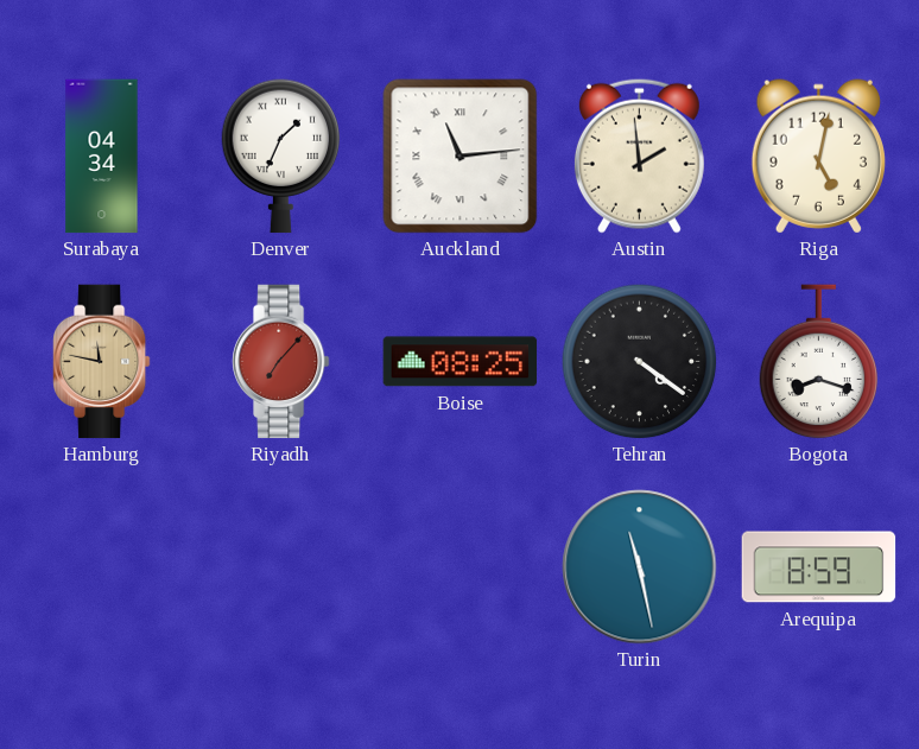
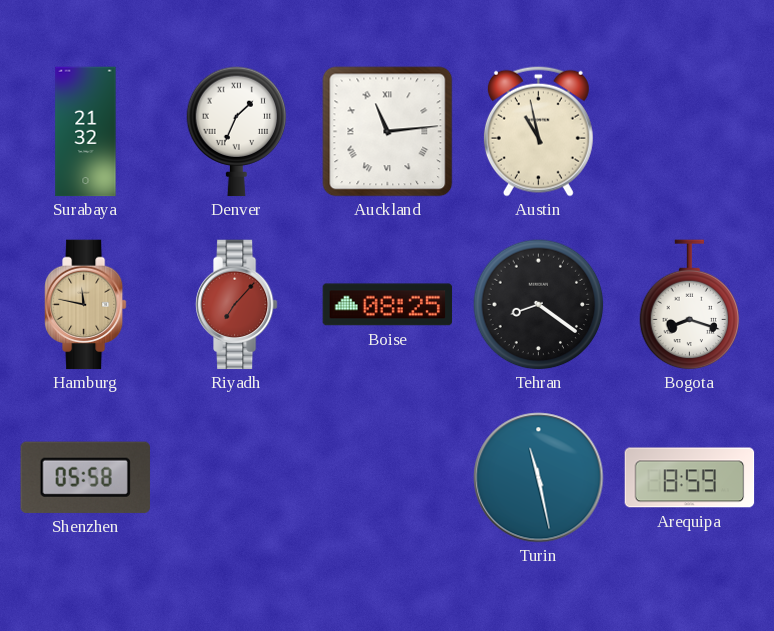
Surabaya: 04:34 -> 21:32 (86, 132)
Austin: 1:59 -> 10:58 (538, 131)
Riga: 5:02 -> none (818, 157)
Tehran: 4:21 -> 8:21 (539, 305)
Shenzhen: none -> 05:58 (85, 477)
